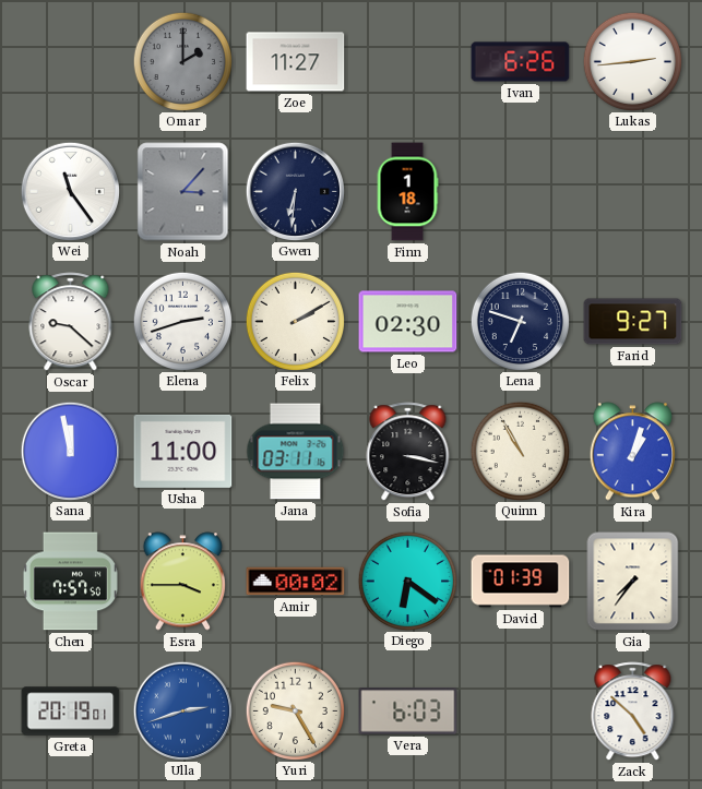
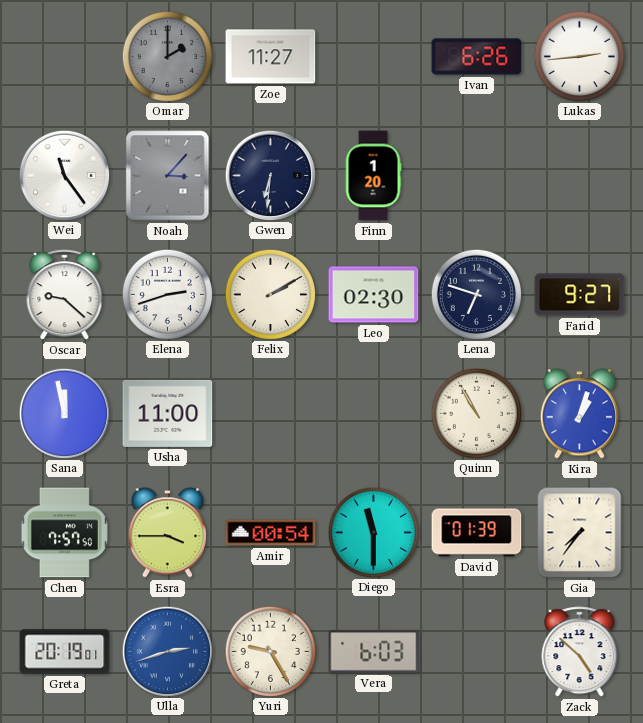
Finn: 1:18 -> 1:20 (373, 176)
Jana: 03:11 -> none (296, 452)
Sofia: 3:17 -> none (408, 452)
Amir: 00:02 -> 00:54 (271, 533)
Diego: 6:21 -> 11:30 (373, 532)
